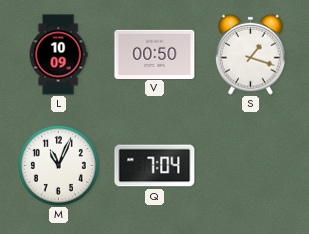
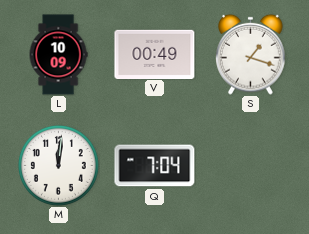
V: 00:50 -> 00:49 (155, 54)
M: 11:04 -> 12:01 (58, 165)
